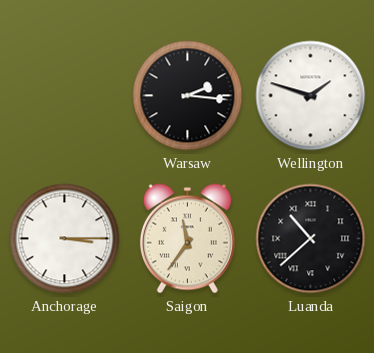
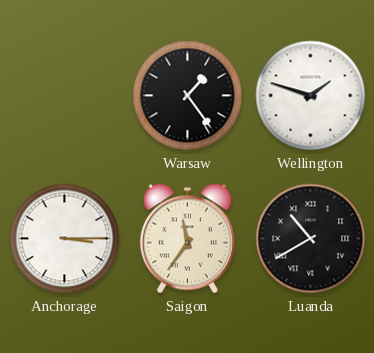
Warsaw: 2:16 -> 1:24 (188, 96)
Luanda: 10:38 -> 10:40 (311, 239)
